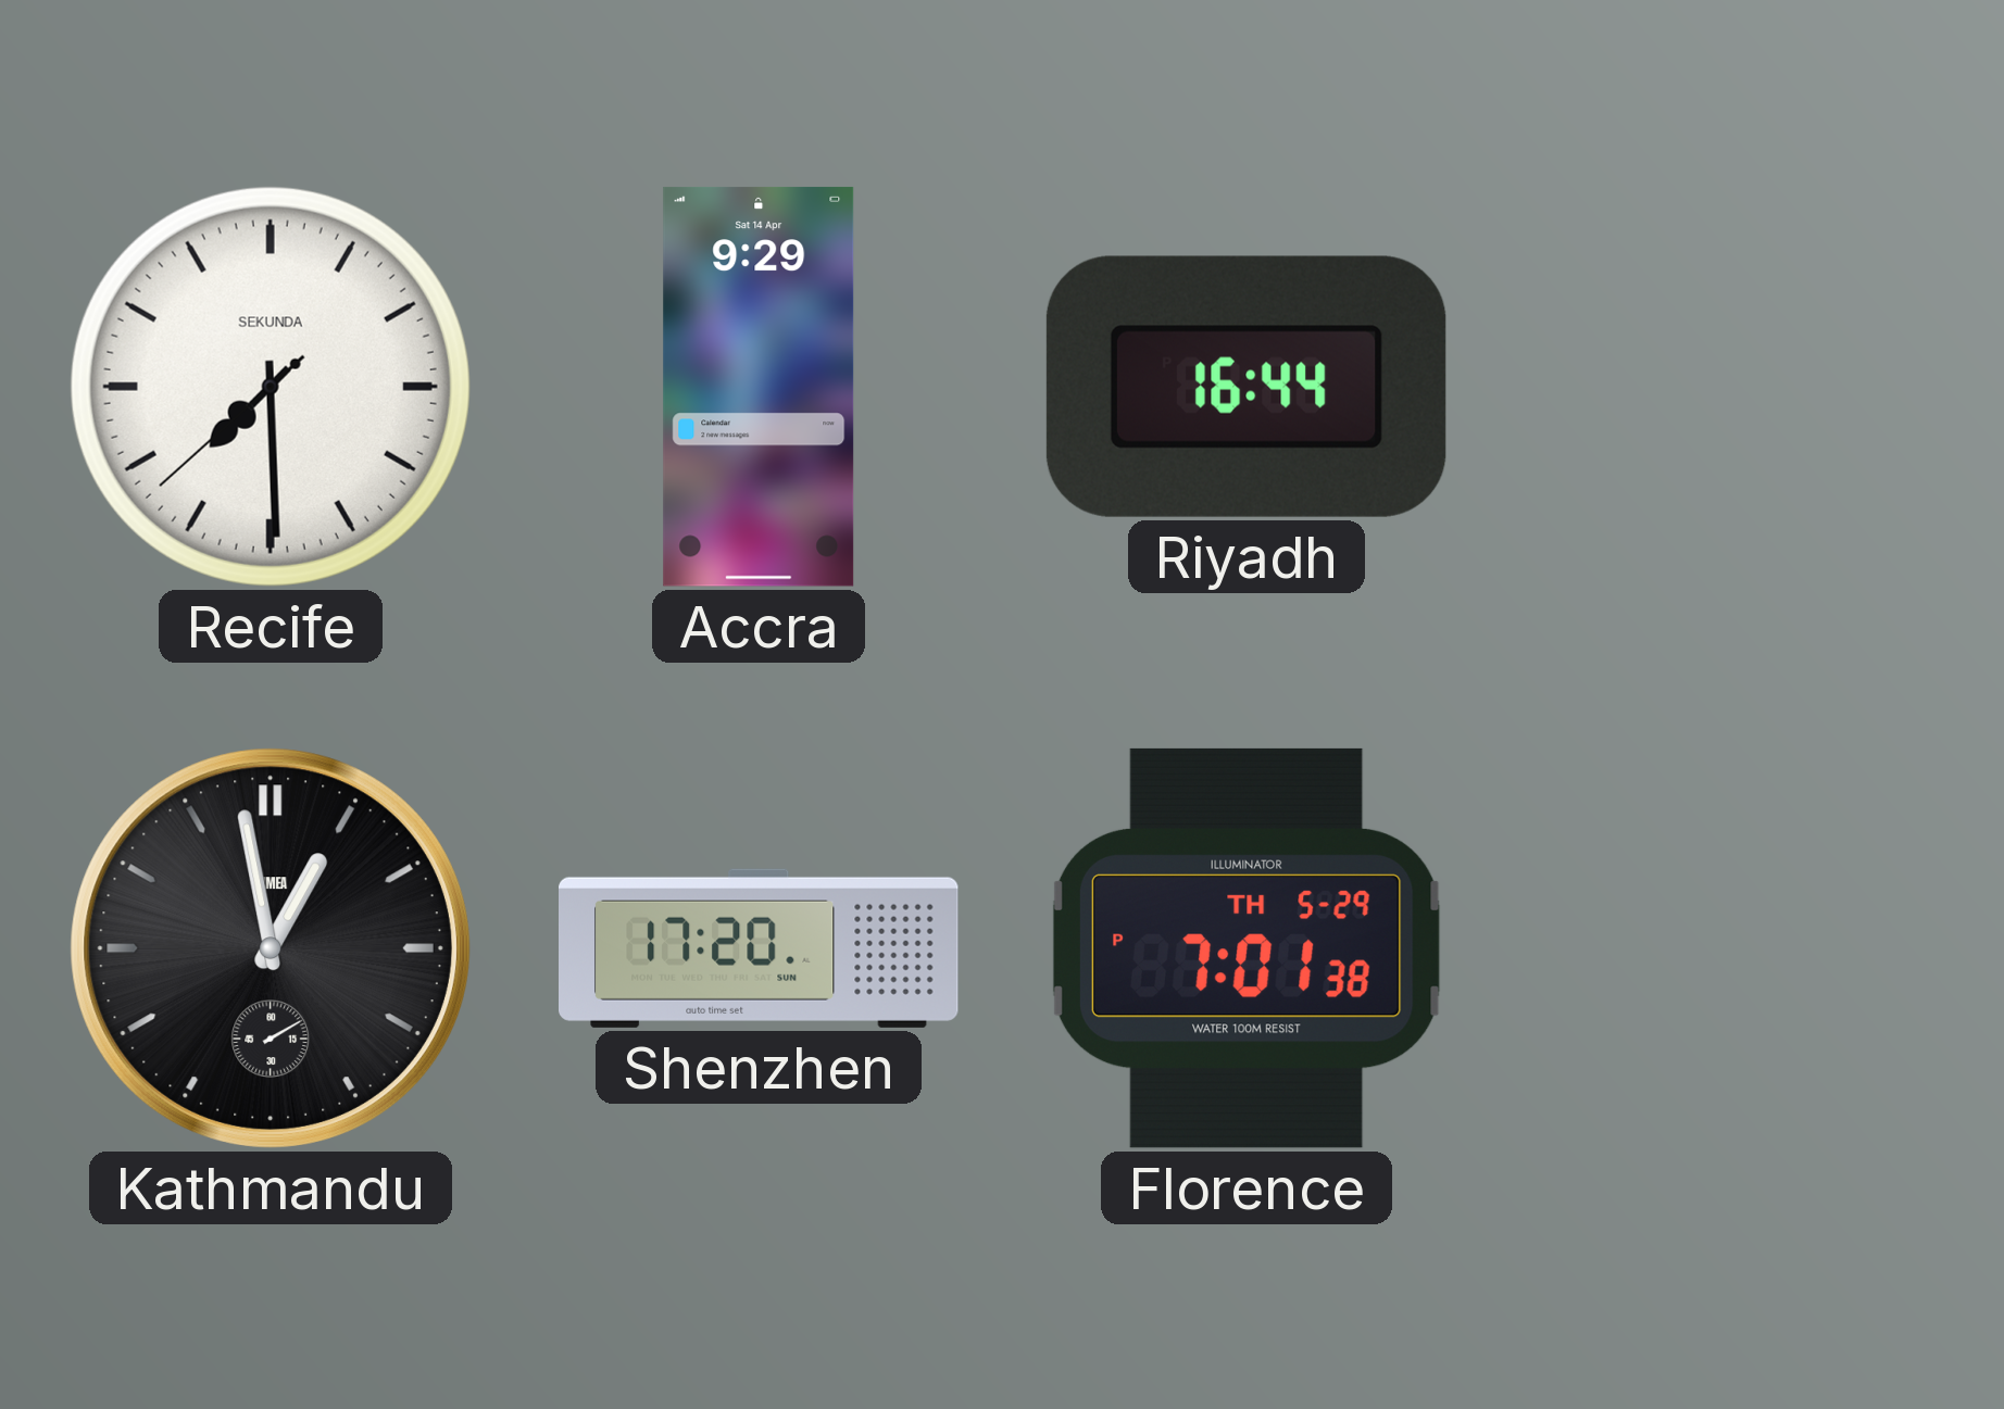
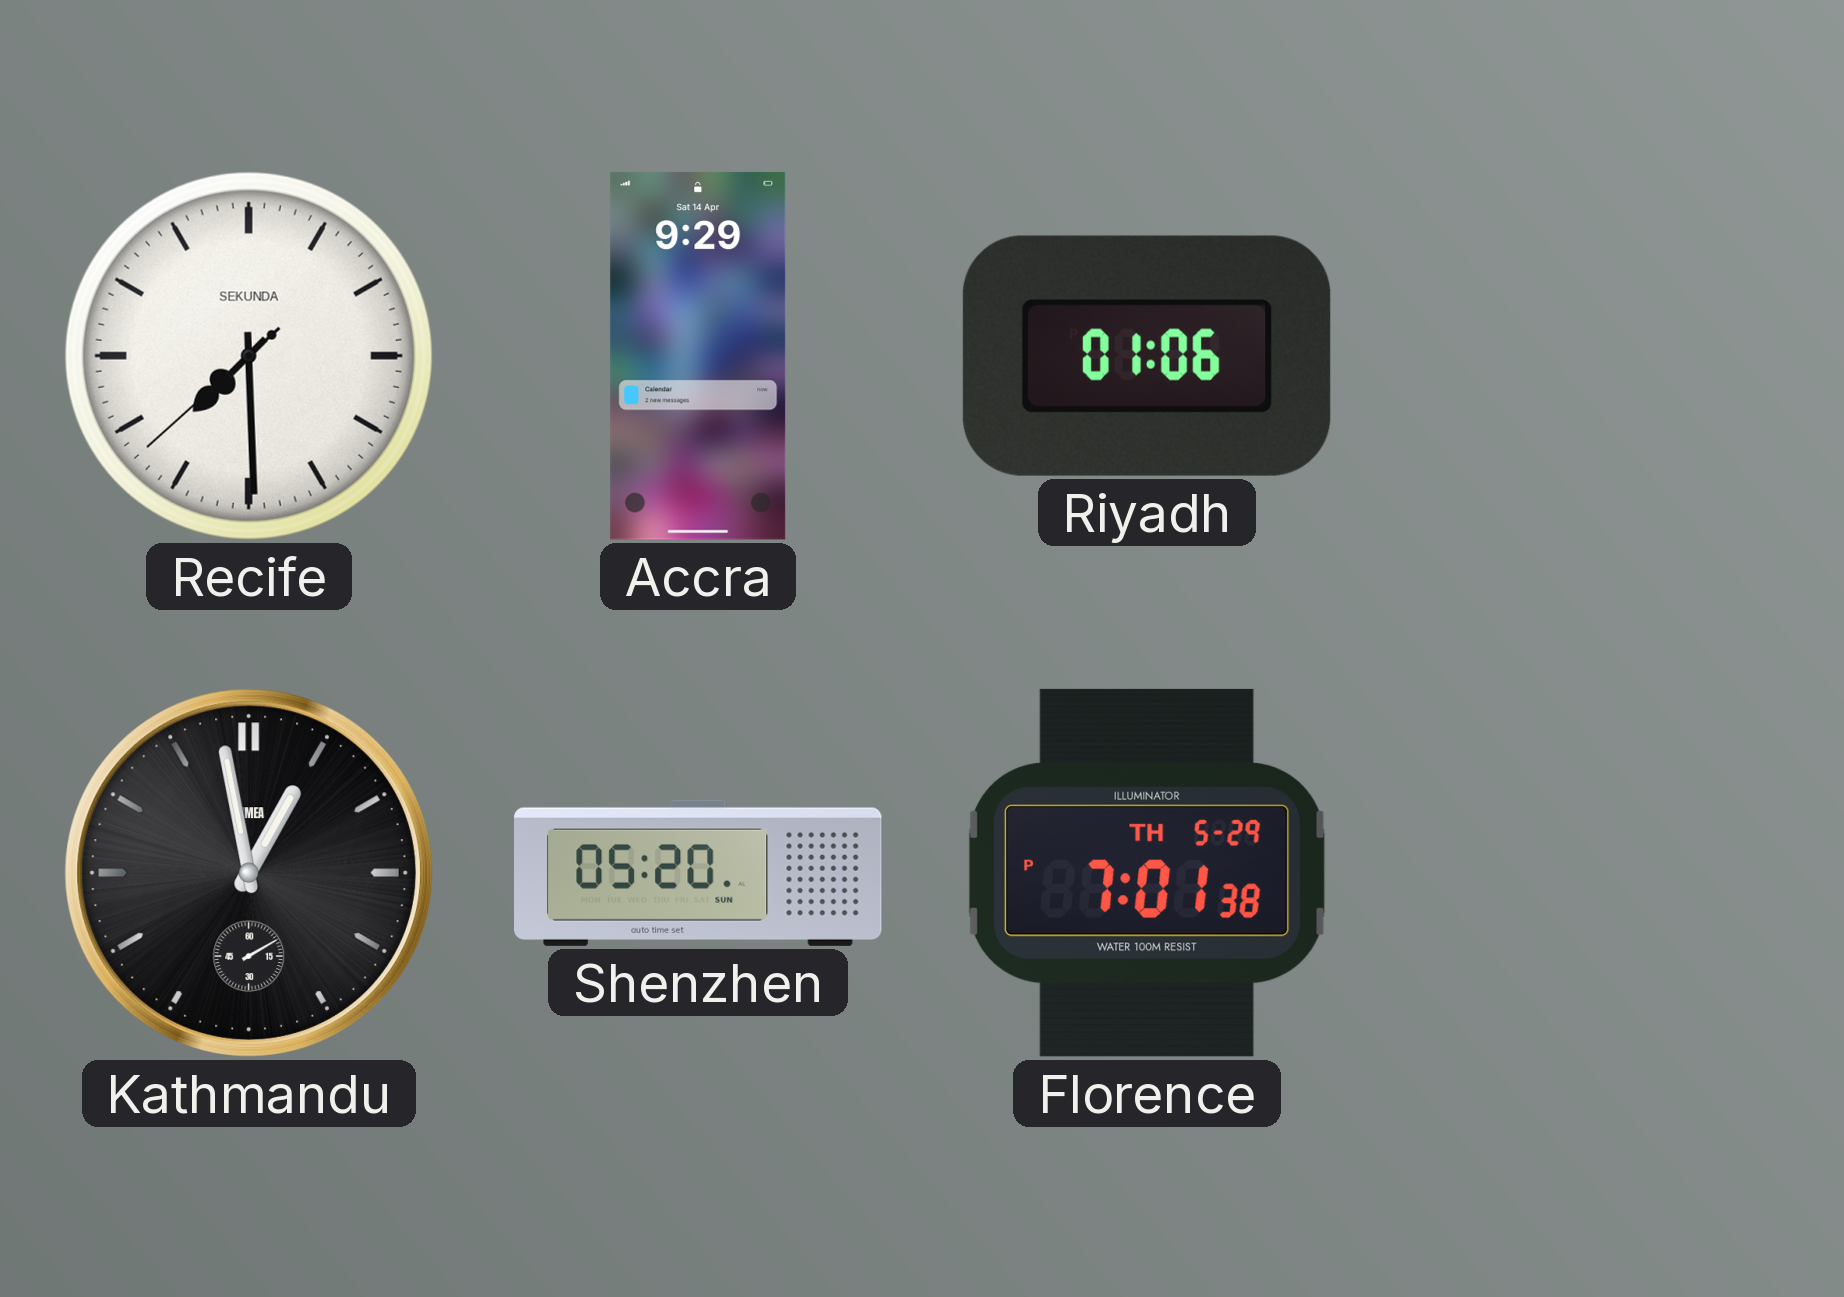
Riyadh: 16:44 -> 01:06 (1147, 356)
Shenzhen: 17:20 -> 05:20 (699, 873)
